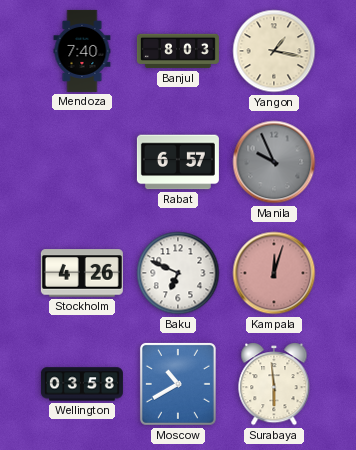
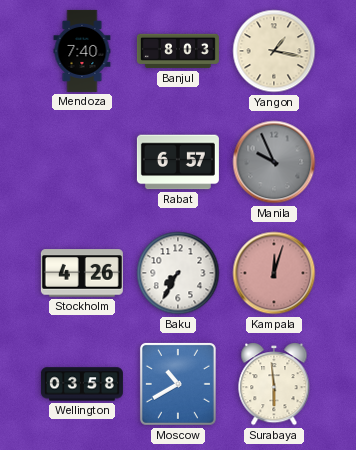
Baku: 6:49 -> 7:35 (178, 273)
